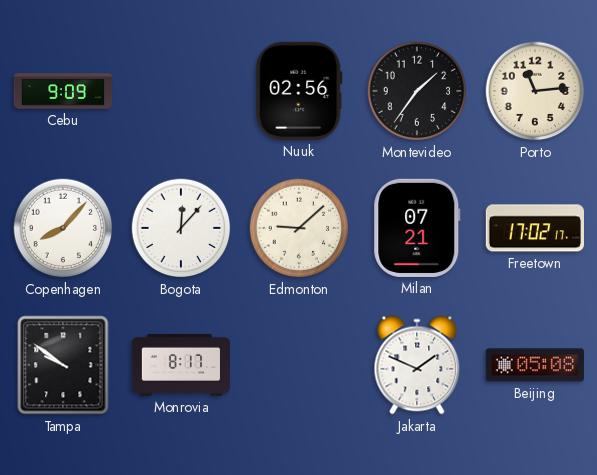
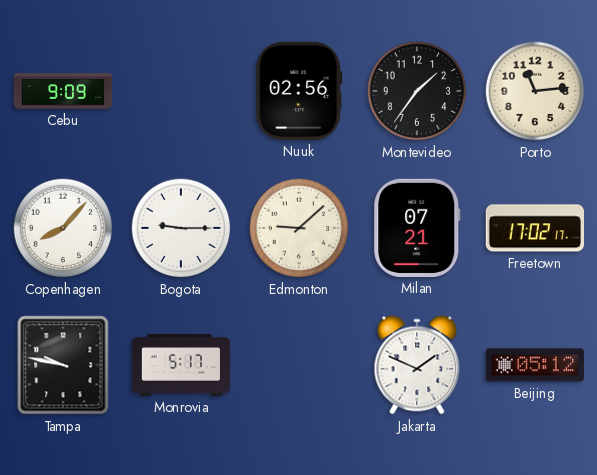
Bogota: 12:07 -> 9:15 (181, 228)
Tampa: 9:51 -> 9:47 (63, 365)
Monrovia: 8:17 -> 5:17 (181, 365)
Beijing: 05:08 -> 05:12 (535, 365)
